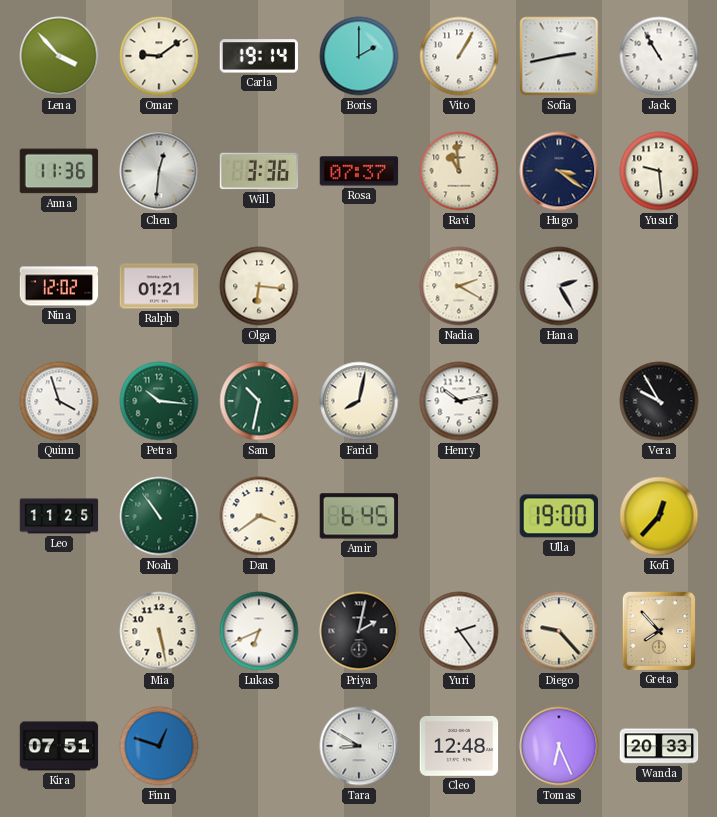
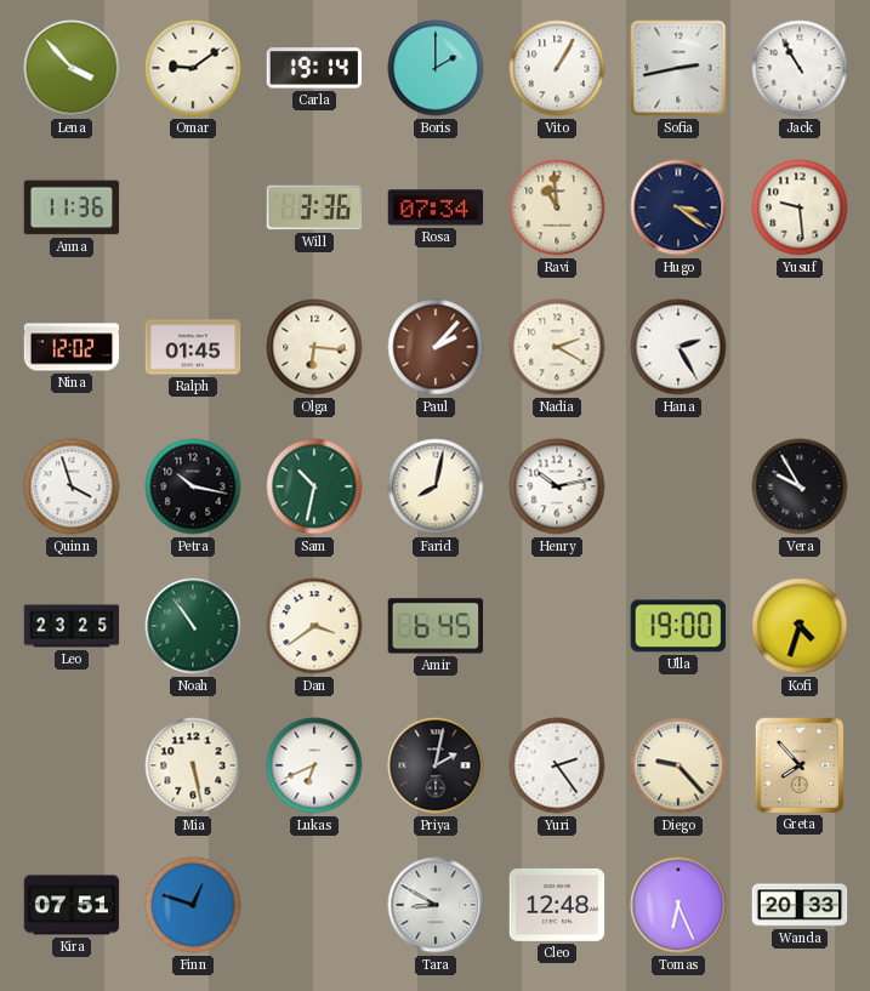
Chen: 12:31 -> none (159, 171)
Rosa: 07:37 -> 07:34 (436, 207)
Ralph: 01:21 -> 01:45 (193, 347)
Paul: none -> 2:07 (436, 347)
Petra: 10:16 -> 10:17 (193, 486)
Petra dial: green -> black (193, 486)
Leo: 11:25 -> 23:25 (72, 626)
Kofi: 12:37 -> 4:33 (800, 626)
